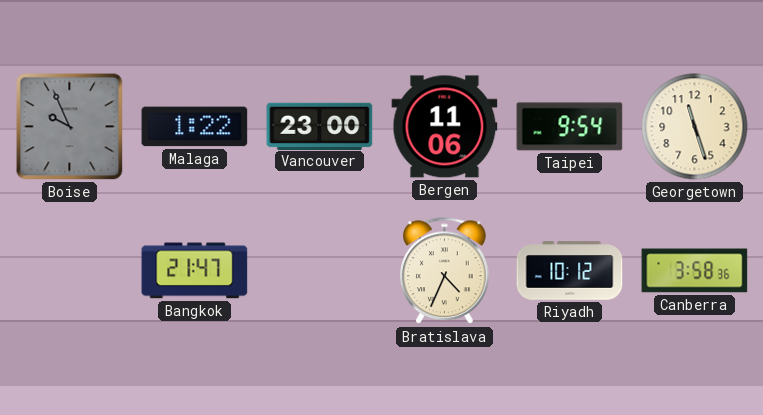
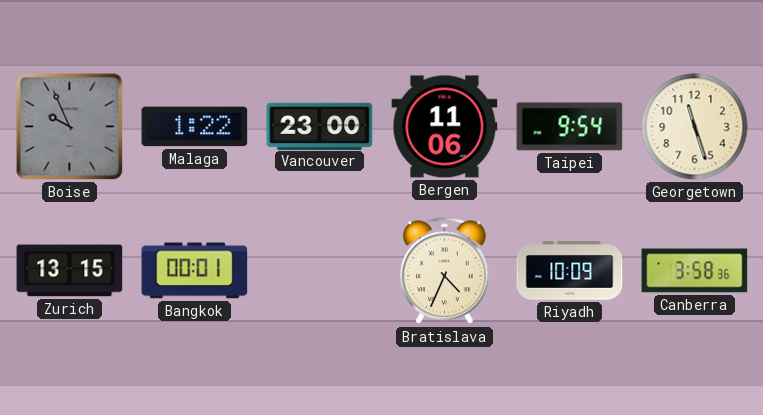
Zurich: none -> 13:15 (70, 271)
Bangkok: 21:47 -> 00:01 (195, 271)
Riyadh: 10:12 -> 10:09 (570, 271)
